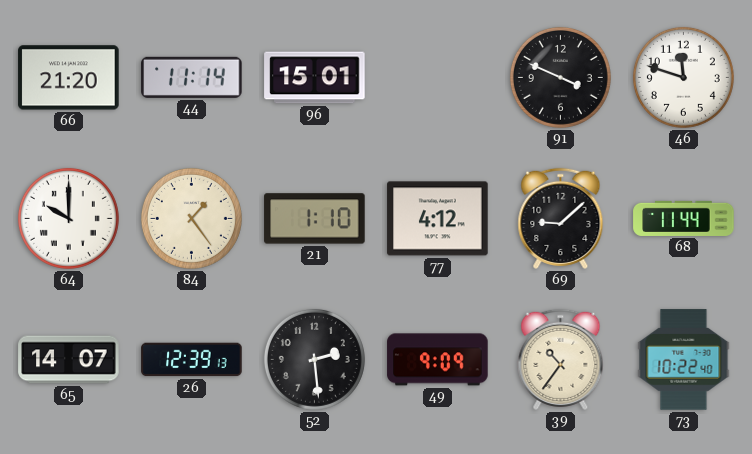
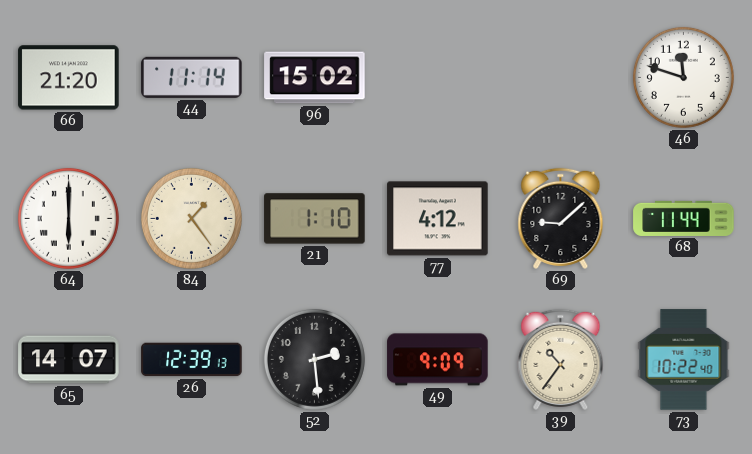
96: 15:01 -> 15:02 (315, 78)
91: 3:49 -> none (560, 77)
64: 10:00 -> 6:00 (68, 218)
